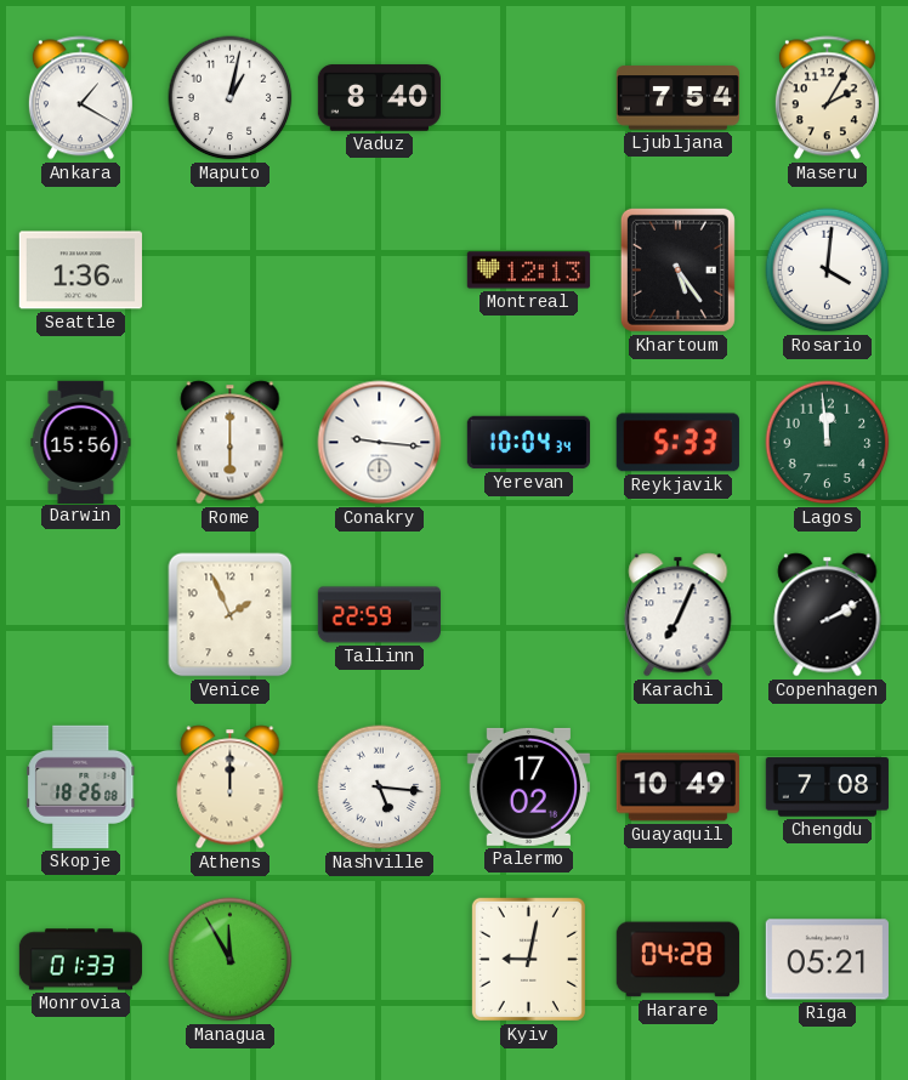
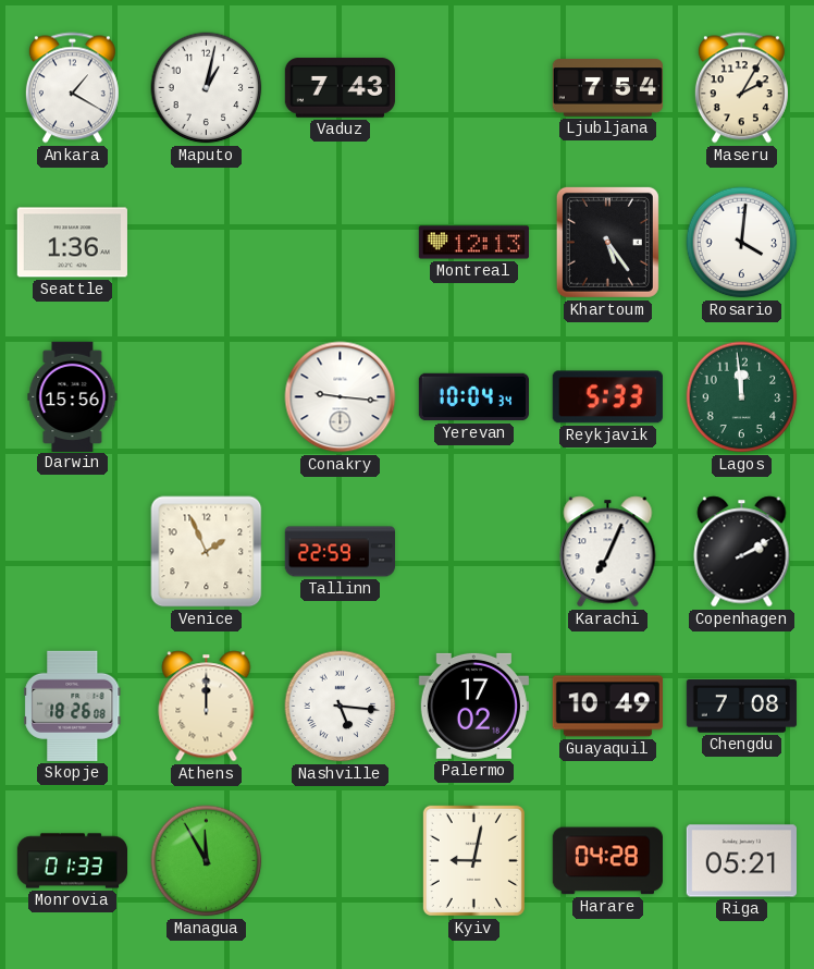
Vaduz: 8:40 -> 7:43 (340, 88)
Rome: 6:00 -> none (231, 443)
